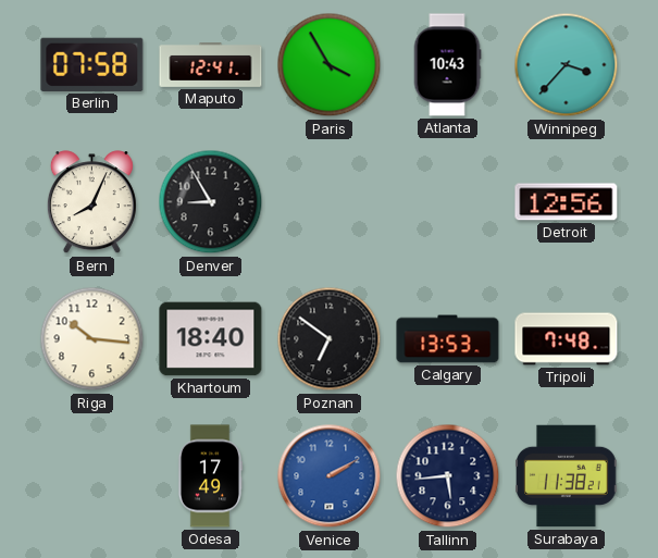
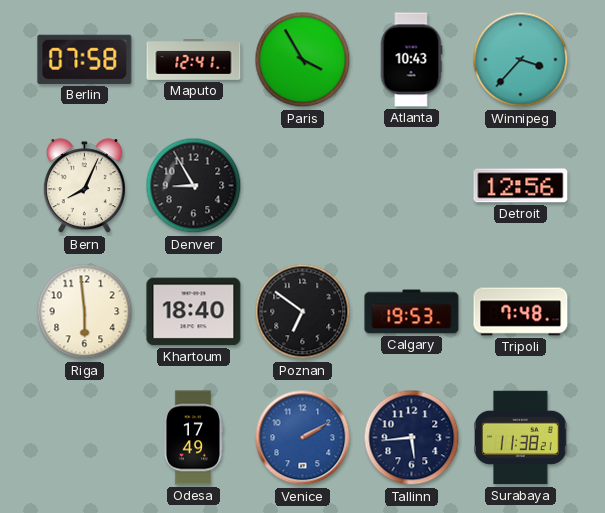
Riga: 10:16 -> 5:59 (85, 312)
Calgary: 13:53 -> 19:53 (412, 312)
